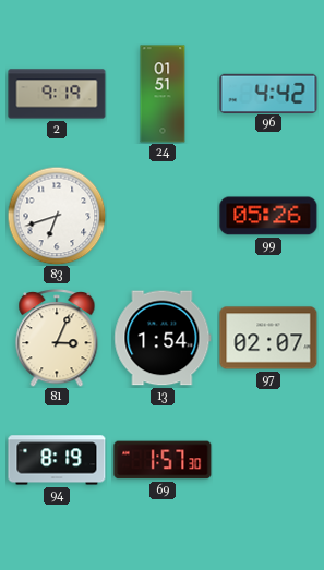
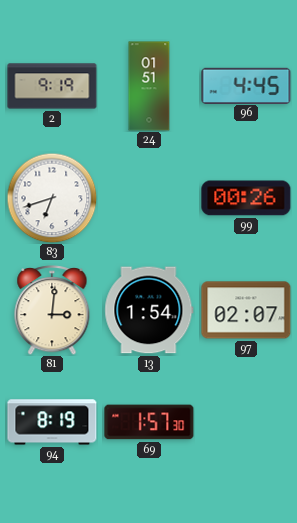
96: 4:42 -> 4:45 (246, 85)
99: 05:26 -> 00:26 (246, 198)
81: 3:04 -> 3:01 (52, 310)
